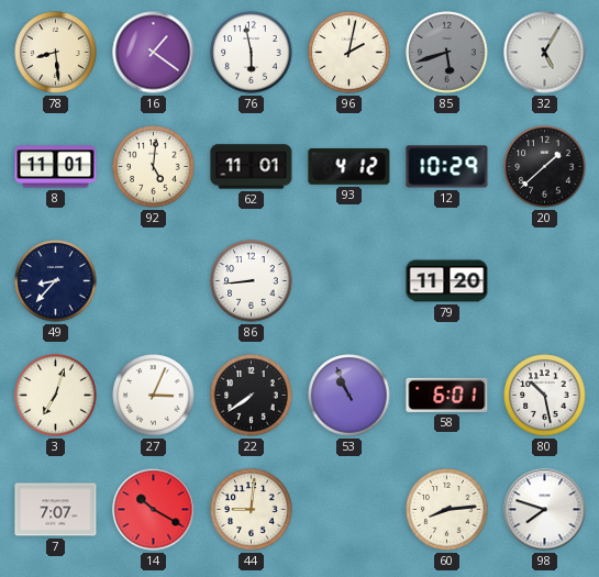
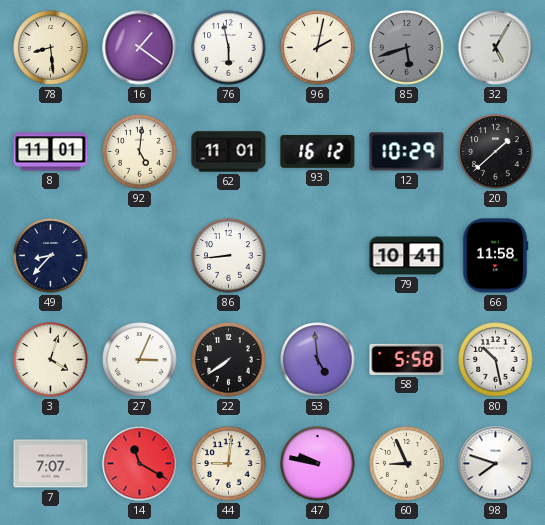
93: 4:12 -> 16:12 (318, 151)
79: 11:20 -> 10:41 (407, 256)
66: none -> 11:58 (495, 256)
3: 7:03 -> 4:03 (51, 360)
53: 10:56 -> 4:59 (318, 360)
58: 6:01 -> 5:58 (407, 359)
14: 10:20 -> 11:20 (140, 464)
47: none -> 9:47 (318, 464)
60: 8:14 -> 8:56 (407, 464)
